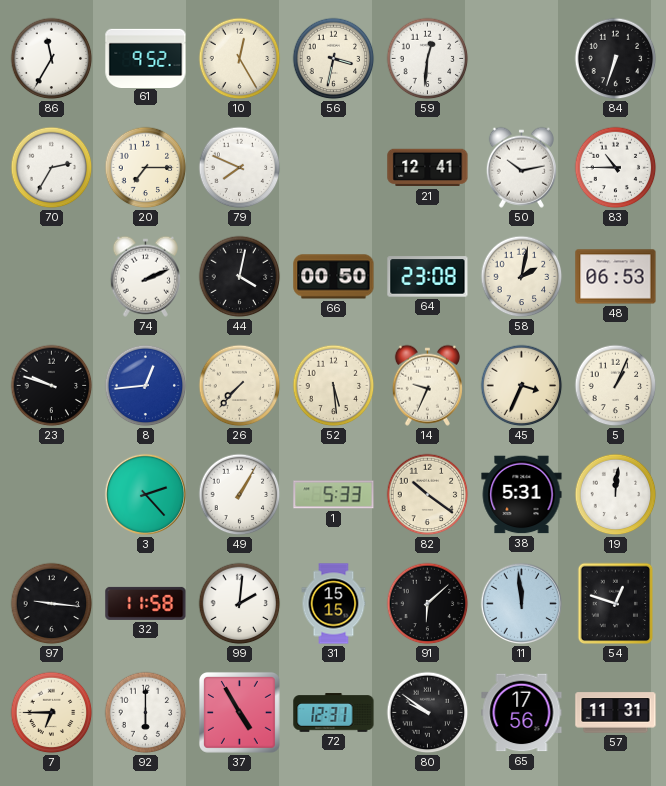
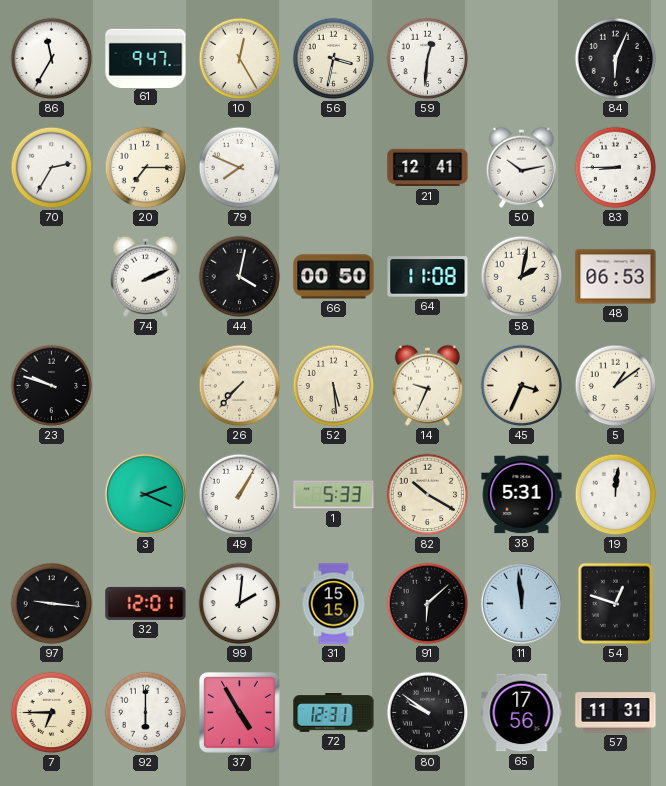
61: 9:52 -> 9:47 (146, 58)
84: 6:33 -> 6:04 (616, 59)
83: 10:45 -> 8:45 (616, 168)
64: 23:08 -> 11:08 (428, 277)
8: 12:44 -> none (146, 386)
5: 1:04 -> 1:09 (616, 386)
3: 2:23 -> 2:19 (145, 494)
82: 10:21 -> 10:20 (428, 495)
32: 11:58 -> 12:01 (146, 603)
